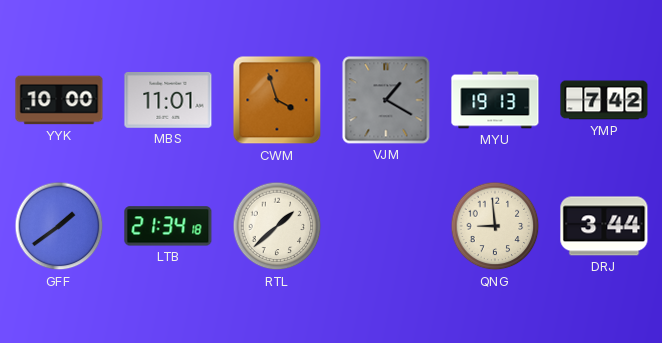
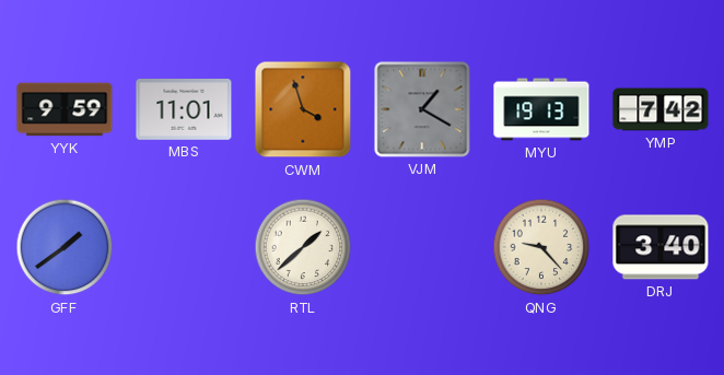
YYK: 10:00 -> 9:59 (65, 109)
LTB: 21:34 -> none (168, 226)
QNG: 8:59 -> 9:23 (541, 247)
DRJ: 3:44 -> 3:40 (661, 247)
